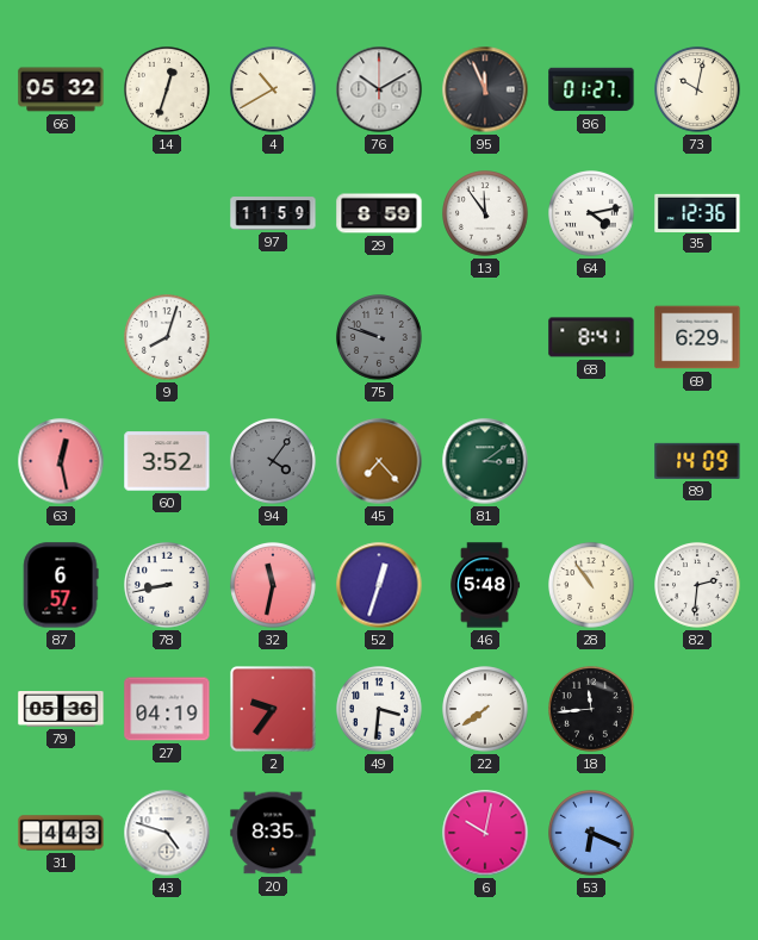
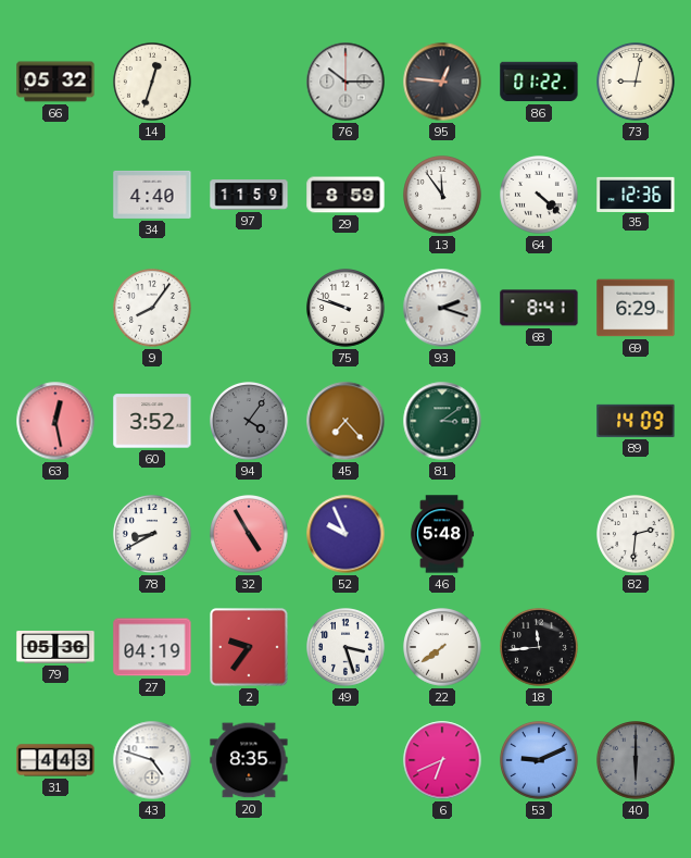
4: 10:40 -> none (274, 91)
76: 10:10 -> 10:15 (345, 82)
95: 11:56 -> 12:46 (442, 82)
86: 01:27 -> 01:22 (539, 82)
73: 10:02 -> 9:02 (637, 83)
34: none -> 4:40 (152, 195)
64: 4:13 -> 4:22 (540, 196)
9: 8:03 -> 8:06 (153, 309)
75 dial: grey -> white (347, 309)
93: none -> 2:18 (442, 308)
87: 6:57 -> none (61, 585)
78: 8:43 -> 8:40 (153, 535)
32: 11:32 -> 4:55 (250, 535)
52: 12:33 -> 9:56 (345, 534)
28: 10:54 -> none (592, 586)
49: 3:31 -> 3:27 (347, 648)
6: 10:02 -> 6:41 (442, 760)
53: 6:19 -> 9:11 (540, 761)
40: none -> 6:00 (637, 761)
